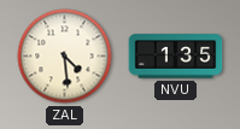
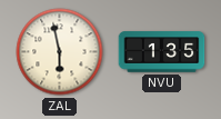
ZAL: 4:29 -> 5:58 (60, 52)
